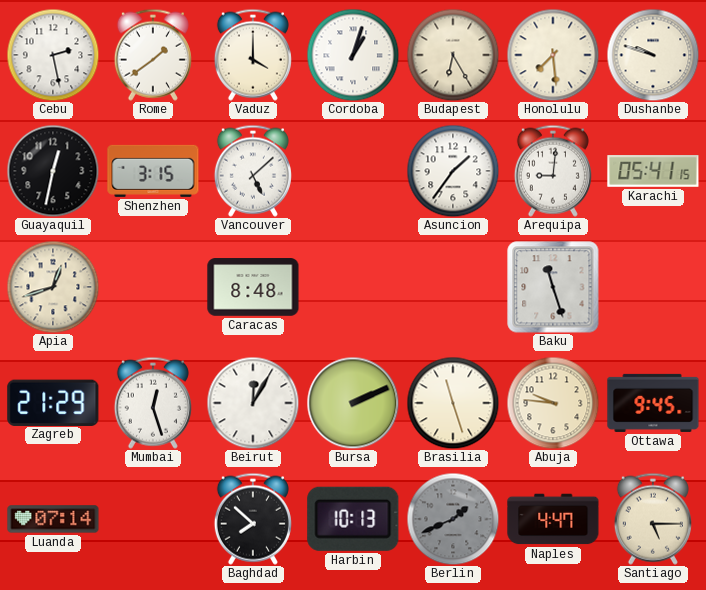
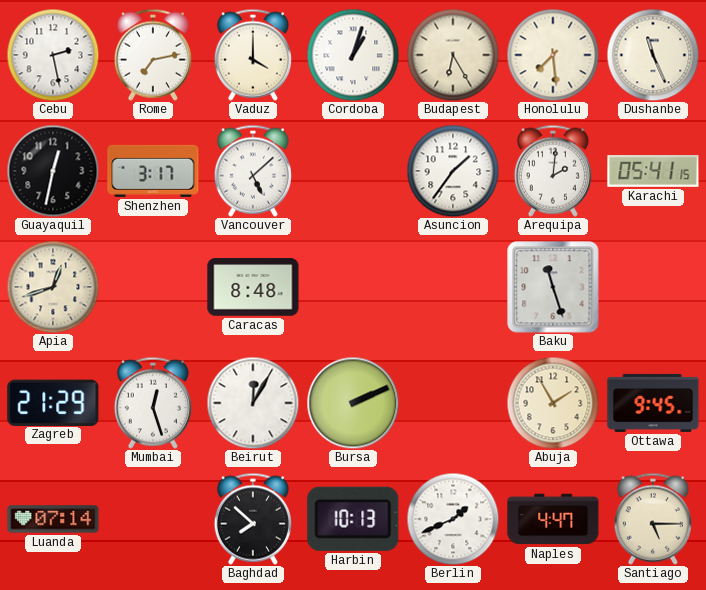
Rome: 1:39 -> 7:13 (153, 55)
Dushanbe: 9:48 -> 11:26 (653, 55)
Shenzhen: 3:15 -> 3:17 (153, 171)
Arequipa: 9:01 -> 2:01 (553, 171)
Brasilia: 11:27 -> none (453, 403)
Abuja: 9:46 -> 1:55 (553, 403)
Berlin dial: grey -> white (453, 519)
